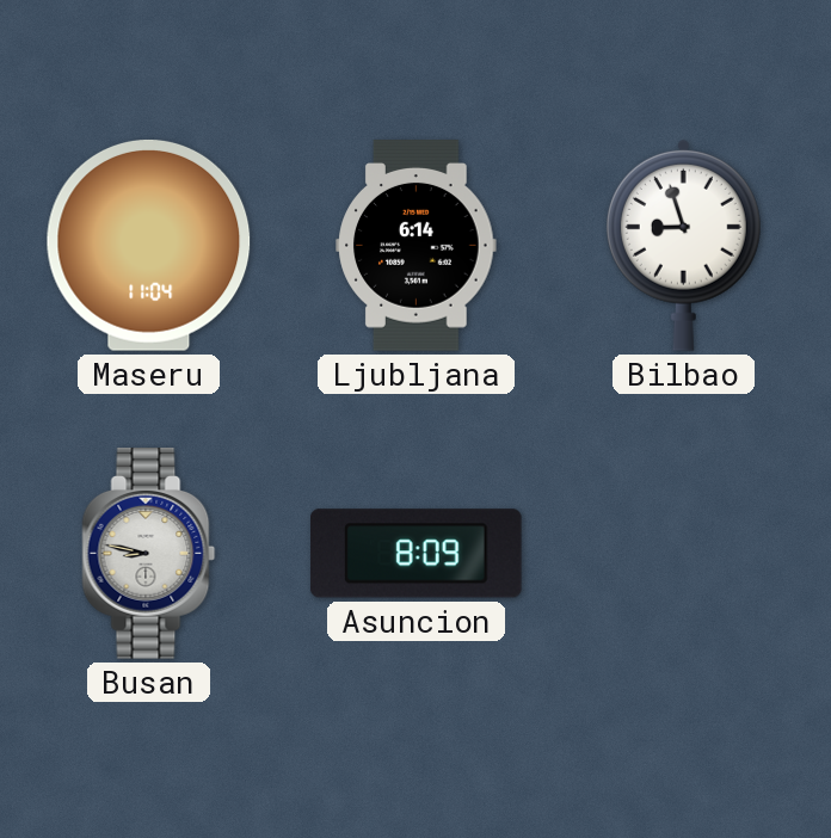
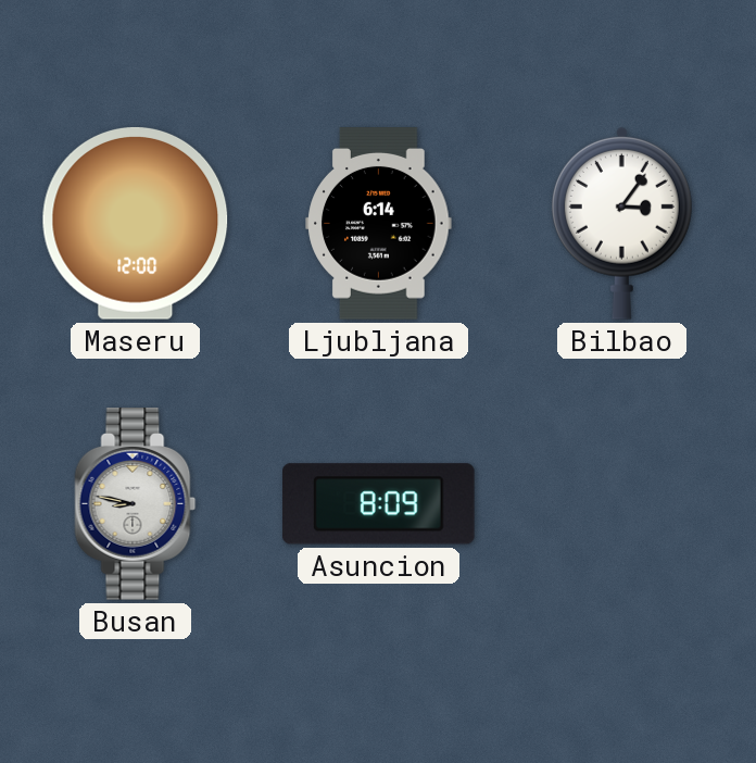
Maseru: 11:04 -> 12:00 (136, 223)
Bilbao: 8:57 -> 3:06 (621, 223)
